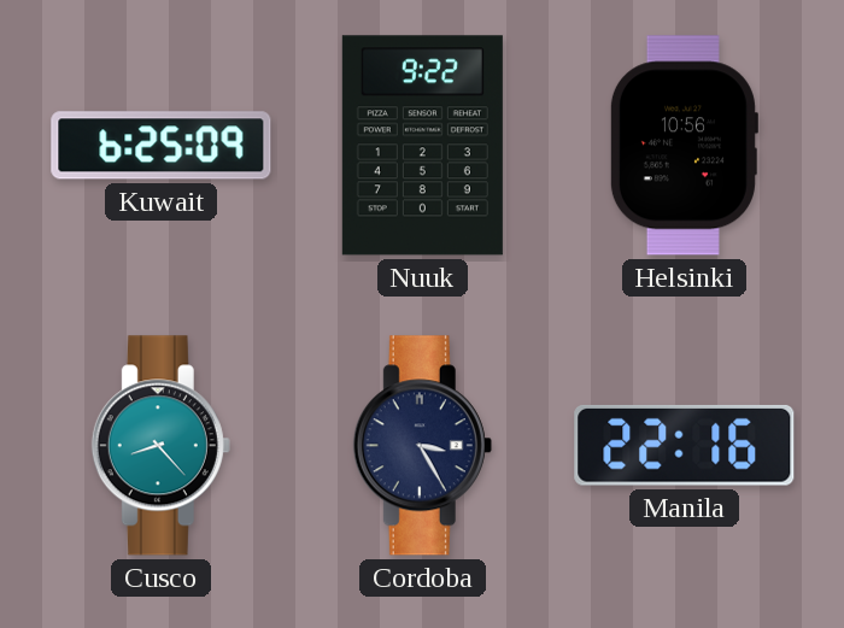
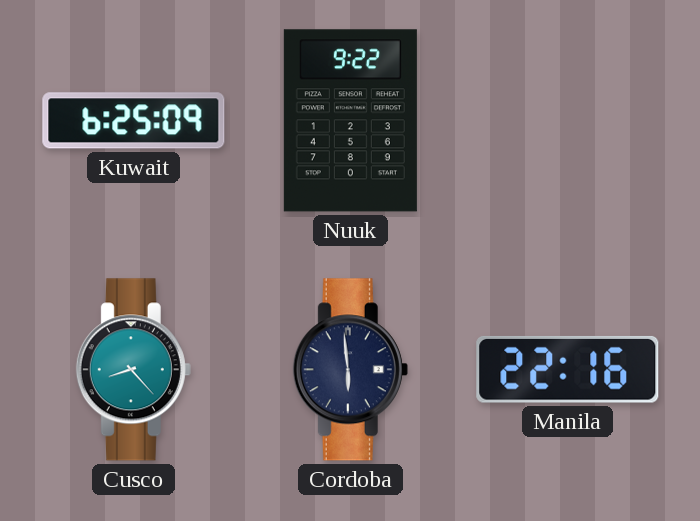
Helsinki: 10:56 -> none (684, 146)
Cordoba: 3:25 -> 5:59 (350, 370)
